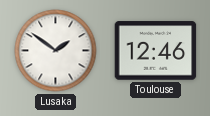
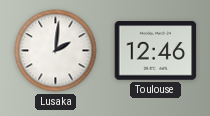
Lusaka: 1:51 -> 2:01 (56, 51)
